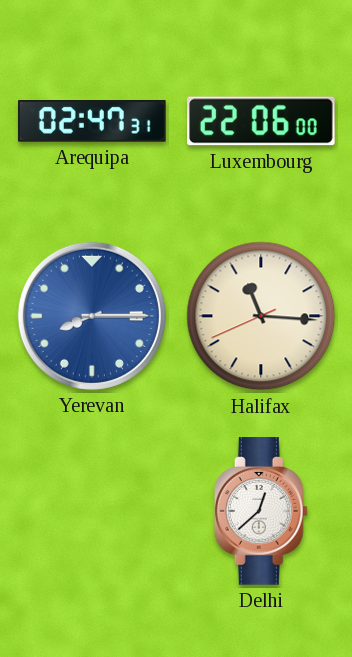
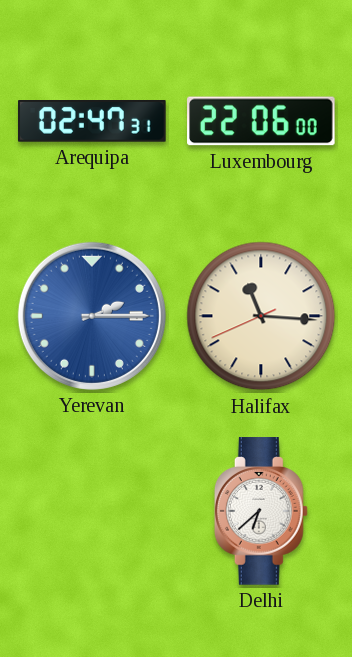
Yerevan: 8:15 -> 2:15 (92, 316)
Delhi: 12:38 -> 6:38 (261, 511)
